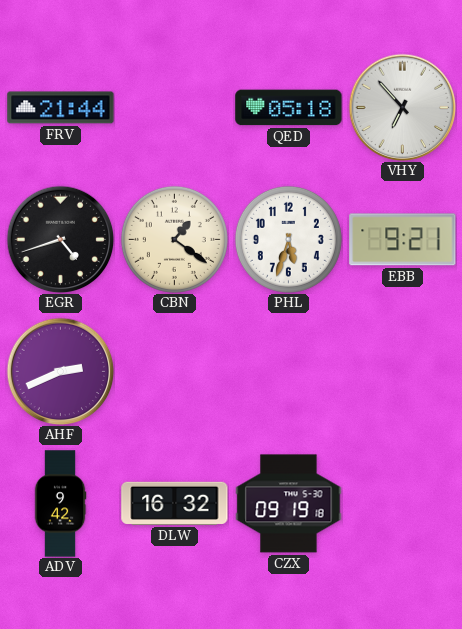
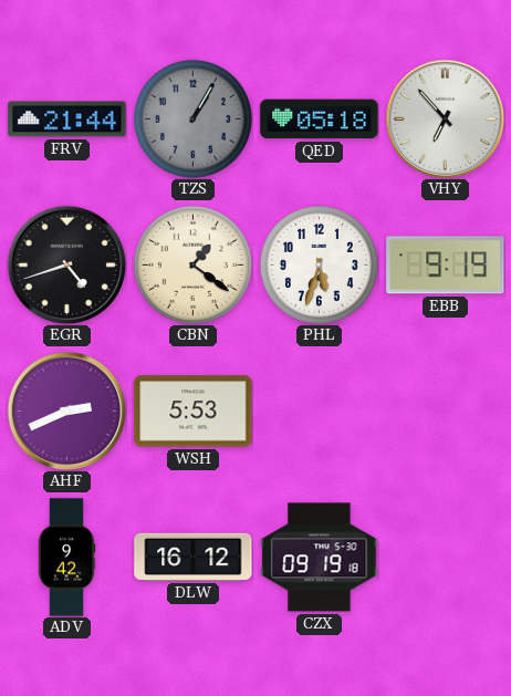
TZS: none -> 1:05 (192, 118)
EBB: 9:21 -> 9:19 (446, 266)
WSH: none -> 5:53 (194, 412)
DLW: 16:32 -> 16:12 (194, 557)
